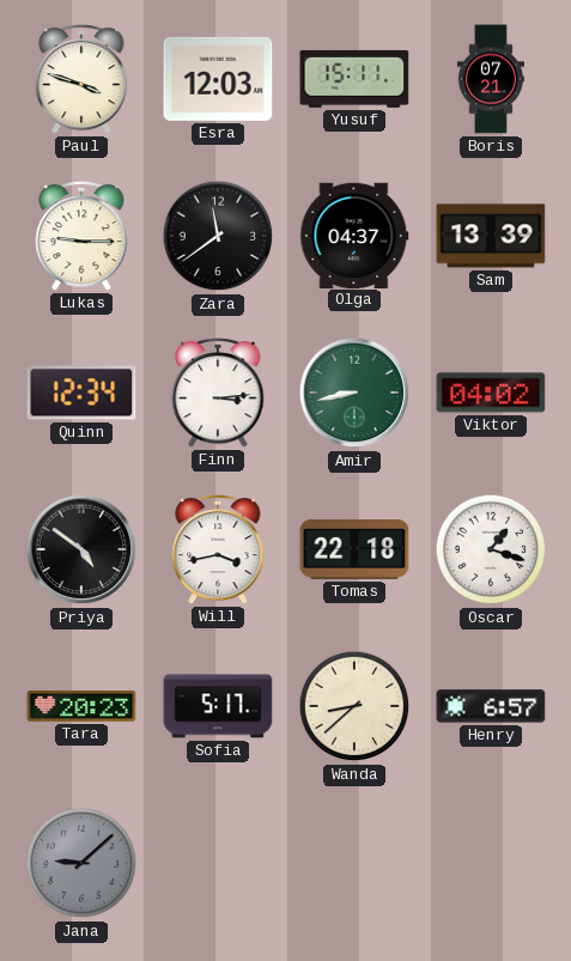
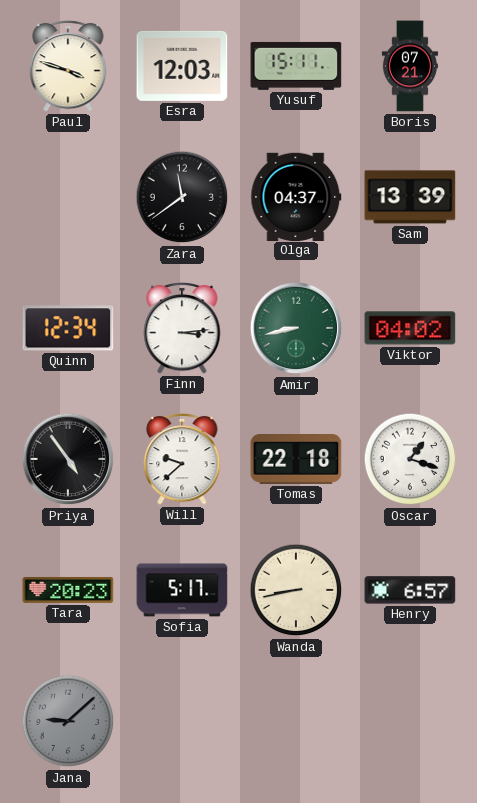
Lukas: 9:15 -> none (81, 236)
Priya: 4:51 -> 4:54 (68, 459)
Will: 3:43 -> 9:38 (182, 459)
Wanda: 8:38 -> 8:43 (296, 590)
